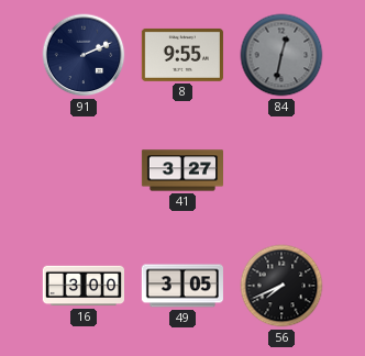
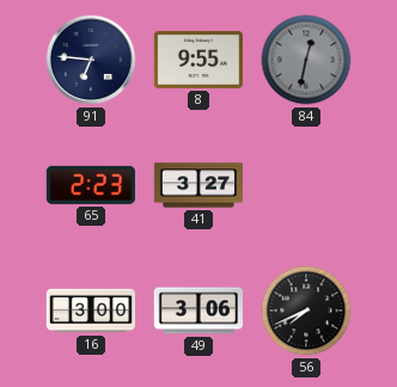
91: 2:11 -> 6:46 (91, 60)
65: none -> 2:23 (91, 185)
49: 3:05 -> 3:06 (198, 311)
